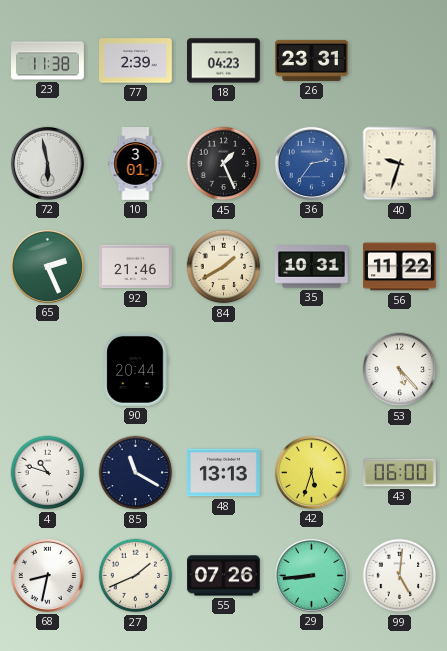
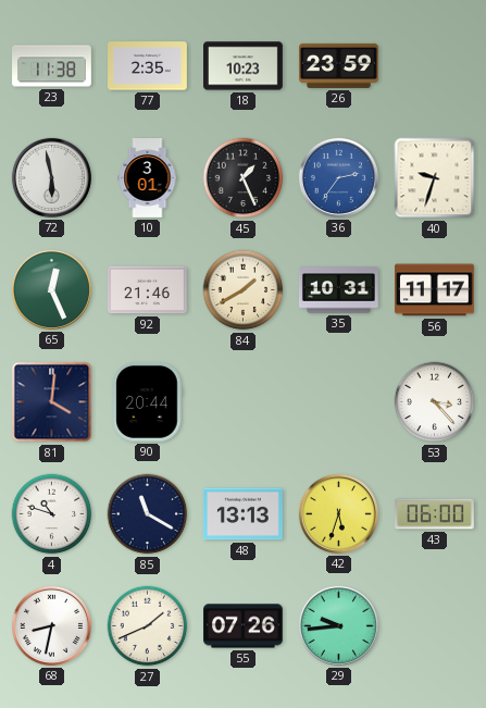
77: 2:39 -> 2:35 (148, 66)
18: 04:23 -> 10:23 (244, 66)
26: 23:31 -> 23:59 (339, 65)
65: 2:26 -> 12:26 (51, 289)
56: 11:22 -> 11:17 (435, 290)
81: none -> 4:01 (52, 402)
53: 5:23 -> 3:23 (435, 402)
29: 8:44 -> 9:44 (338, 625)
99: 5:01 -> none (400, 576)
